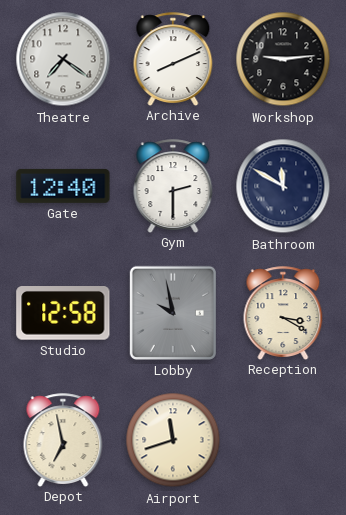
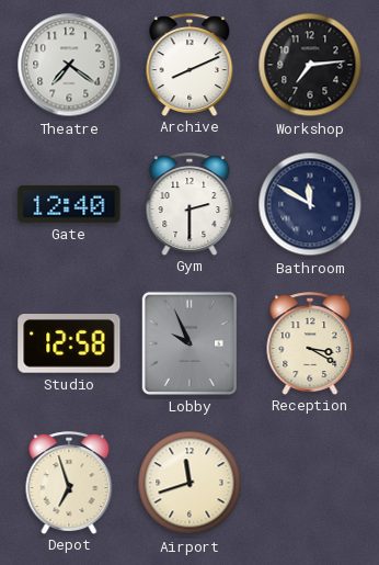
Workshop: 9:14 -> 7:14 (310, 65)
Lobby: 9:58 -> 9:56 (190, 343)
Depot: 6:58 -> 6:57 (69, 483)
